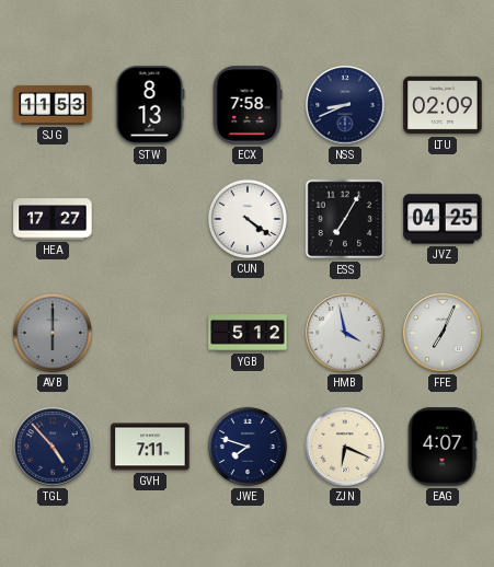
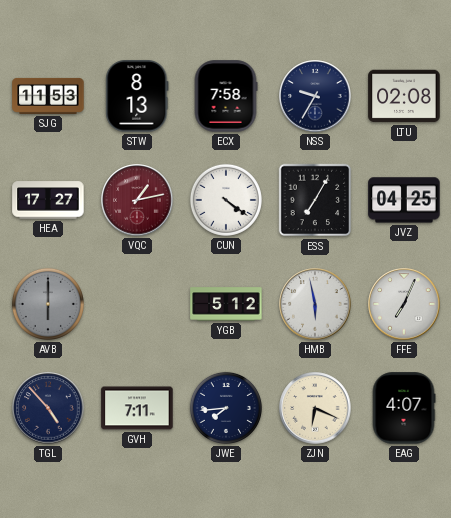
NSS: 8:41 -> 9:35 (315, 96)
LTU: 02:09 -> 02:08 (404, 96)
VQC: none -> 1:13 (137, 200)
HMB: 3:58 -> 5:58 (315, 304)
JWE: 7:48 -> 7:44 (226, 408)
